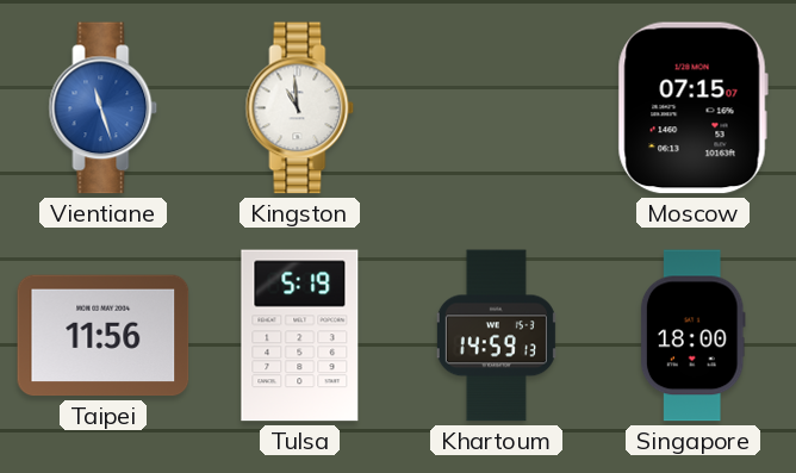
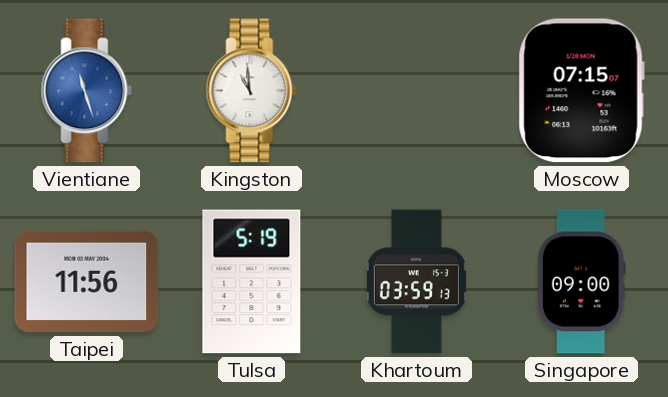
Khartoum: 14:59 -> 03:59 (416, 282)
Singapore: 18:00 -> 09:00 (581, 282)
